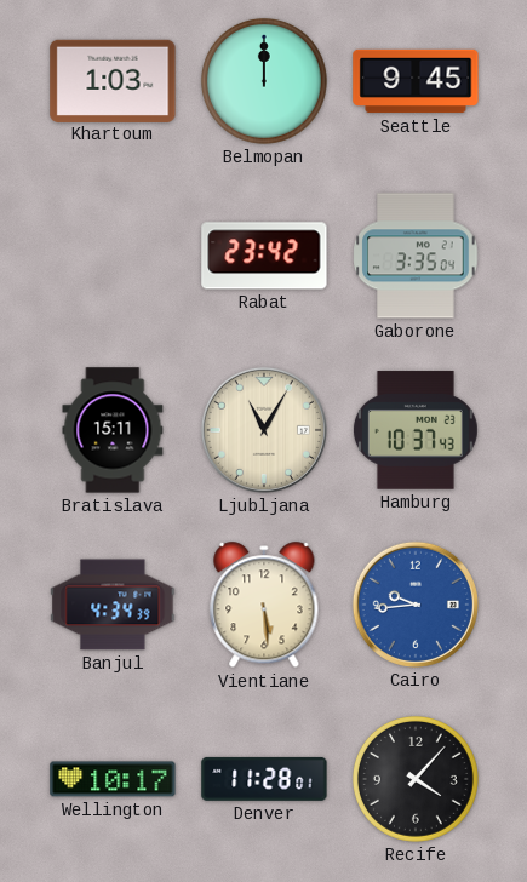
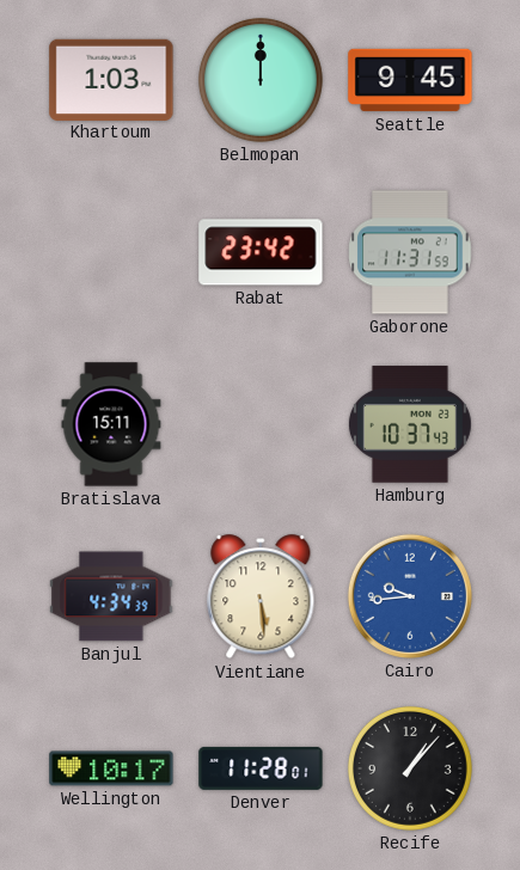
Gaborone: 3:35 -> 11:31 (410, 252)
Ljubljana: 11:05 -> none (264, 430)
Recife: 4:07 -> 1:07 (410, 768)
